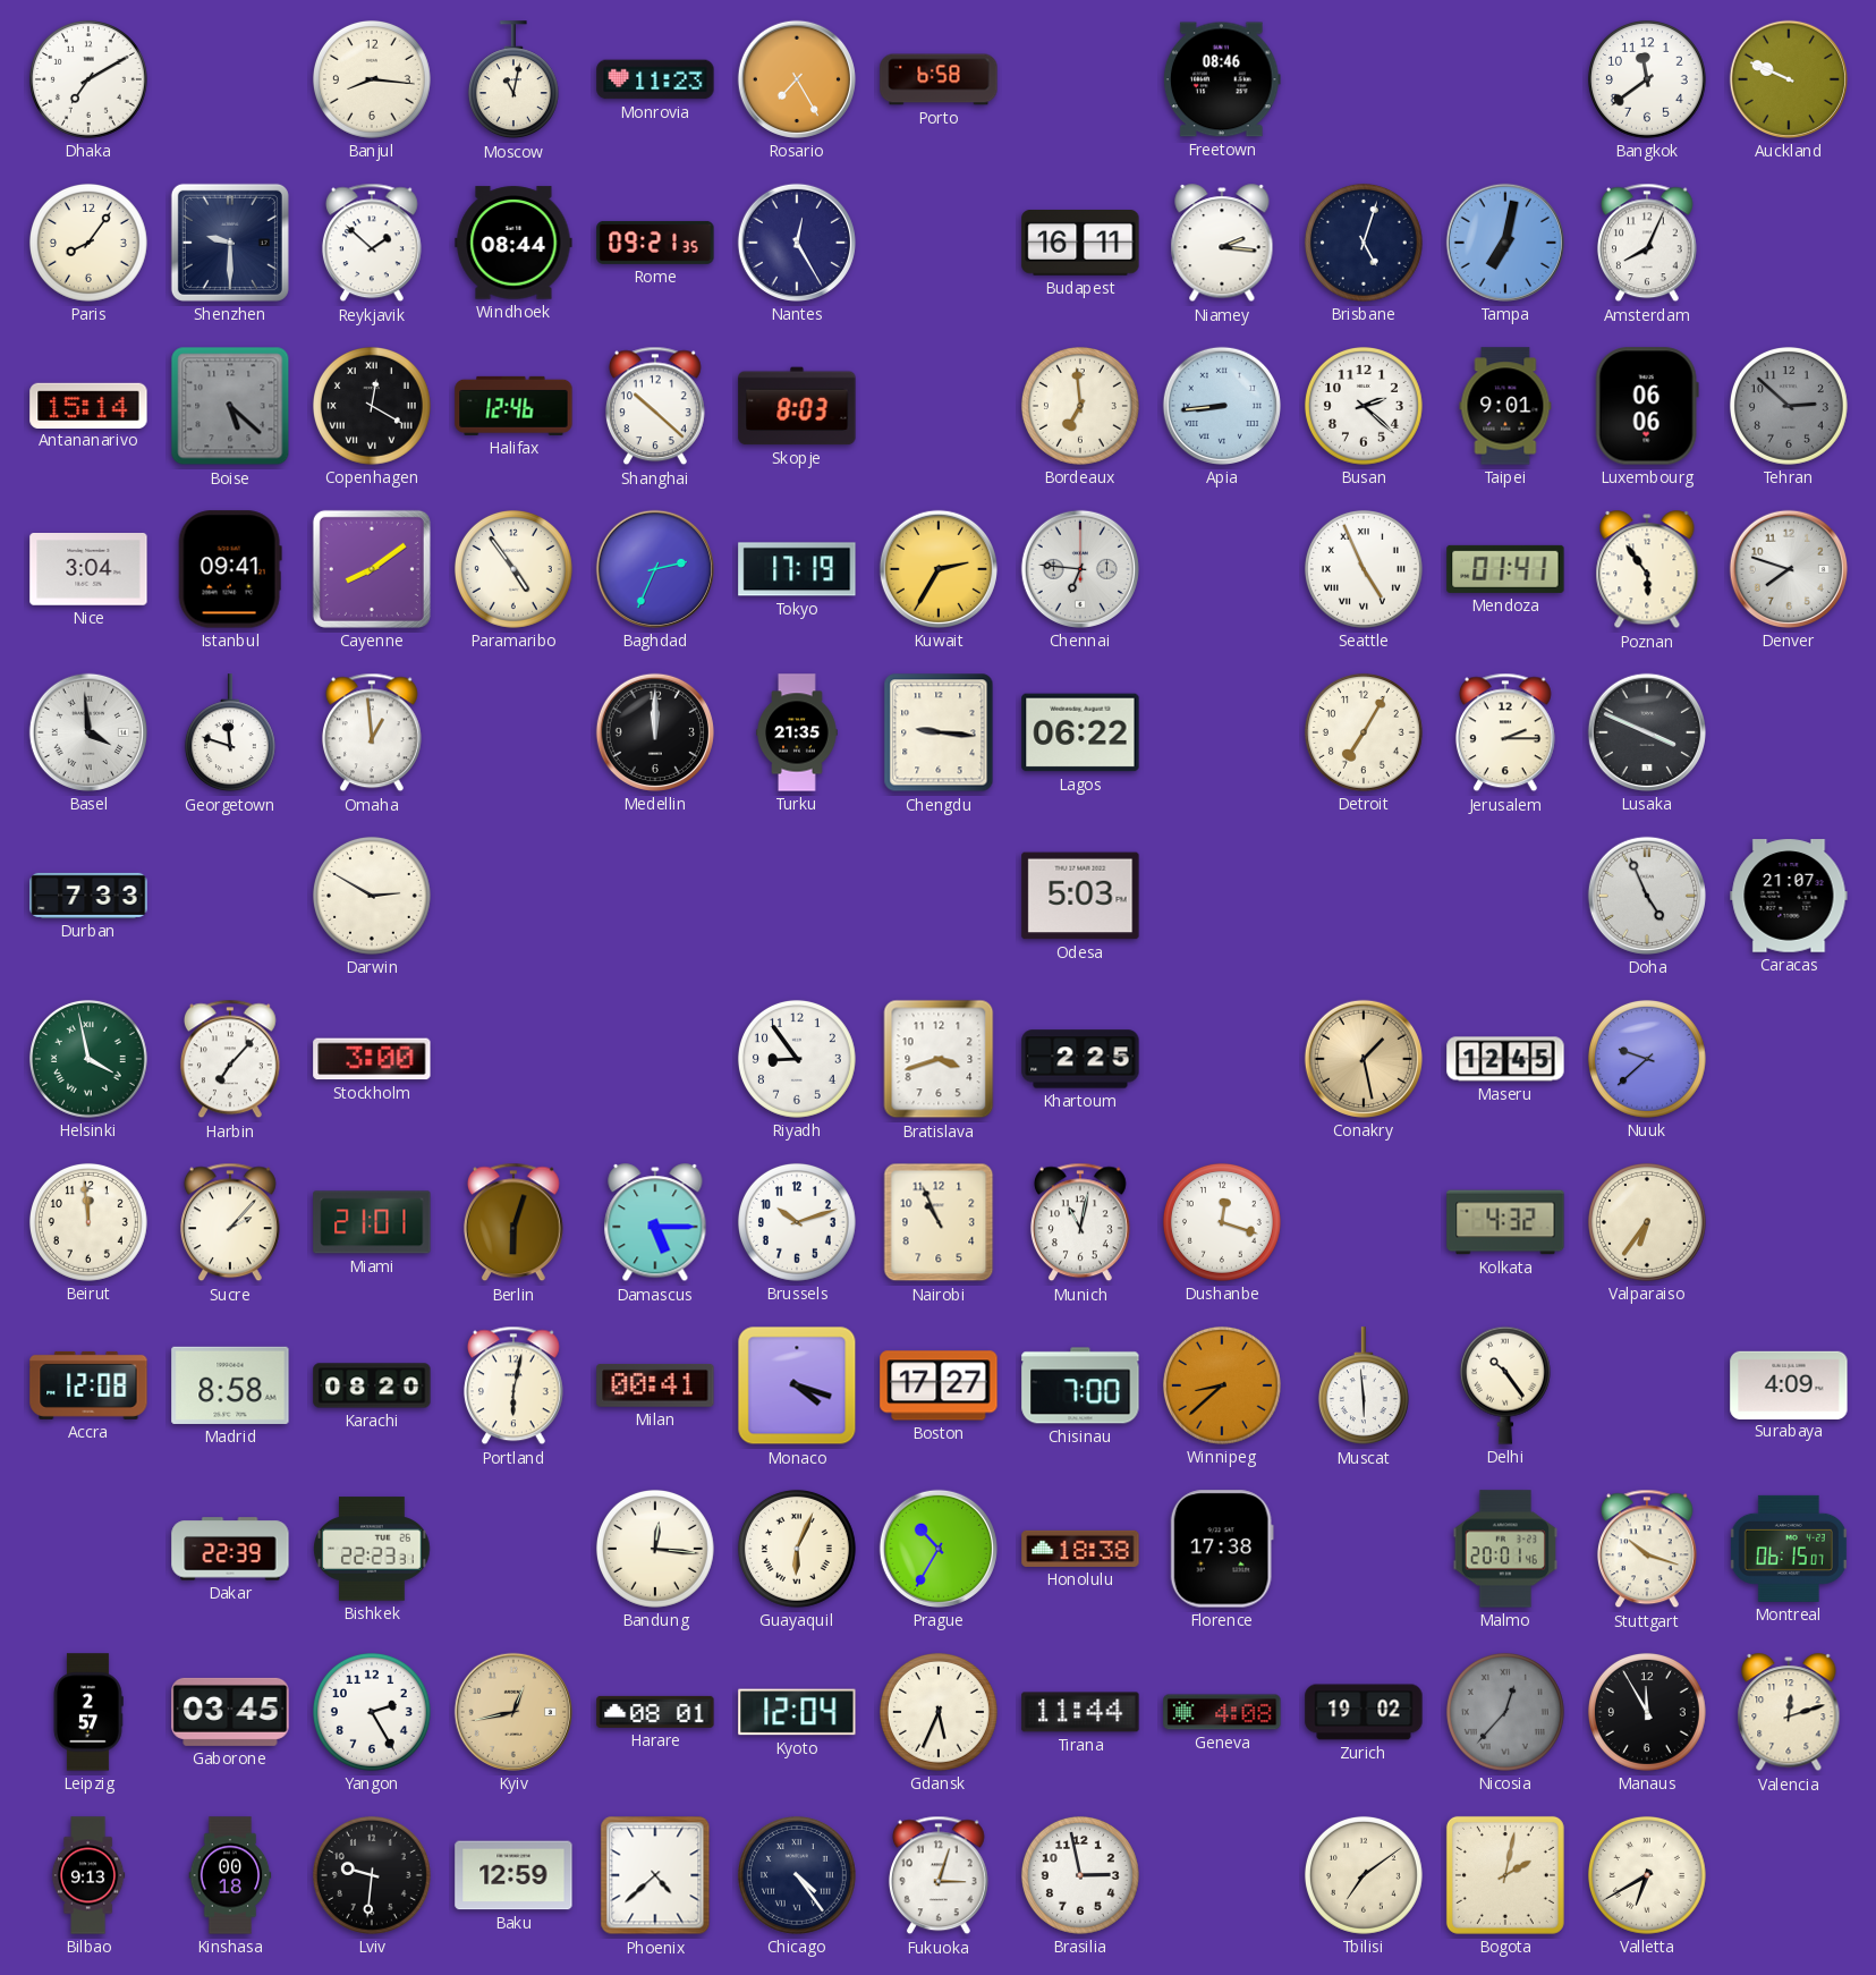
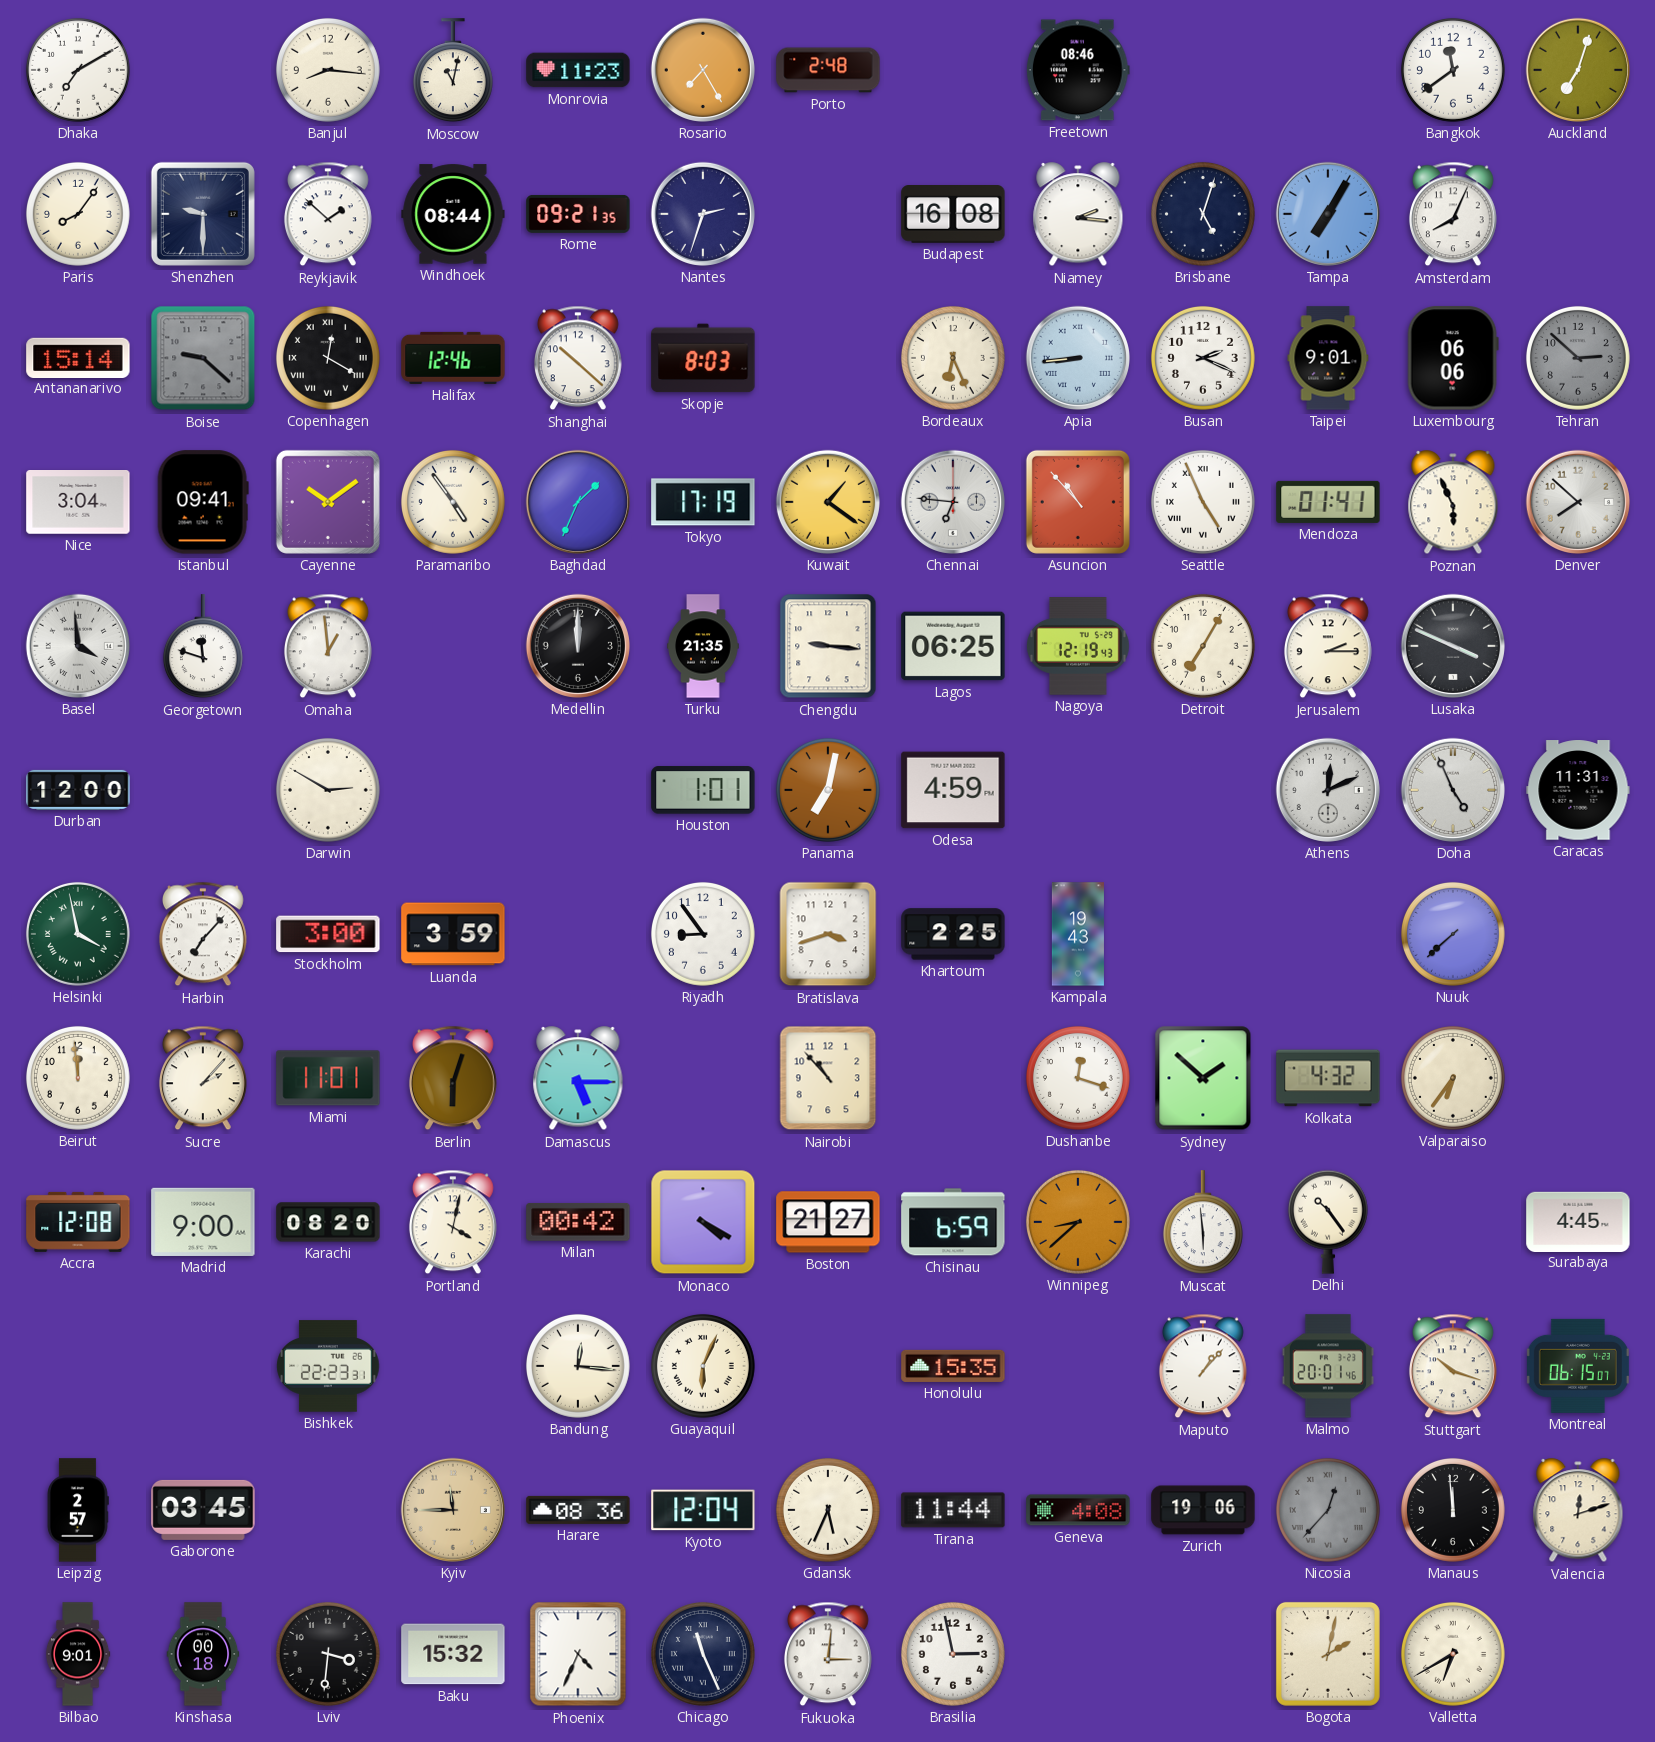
Porto: 6:58 -> 2:48 (828, 70)
Auckland: 9:49 -> 7:03 (1578, 70)
Nantes: 12:25 -> 2:33 (703, 214)
Budapest: 16:11 -> 16:08 (953, 215)
Tampa: 7:02 -> 7:05 (1328, 214)
Boise: 5:22 -> 9:22 (203, 358)
Bordeaux: 6:59 -> 6:26 (953, 358)
Busan: 2:22 -> 2:19 (1203, 358)
Cayenne: 8:09 -> 10:09 (328, 502)
Baghdad: 2:34 -> 1:34 (578, 502)
Kuwait: 2:35 -> 1:21 (828, 502)
Asuncion: none -> 10:53 (1078, 502)
Poznan: 5:54 -> 5:56 (1453, 503)
Denver: 7:48 -> 7:52 (1578, 502)
Lagos: 06:22 -> 06:25 (953, 646)
Nagoya: none -> 12:19 (1078, 646)
Durban: 7:33 -> 12:00 (78, 790)
Houston: none -> 1:01 (703, 790)
Panama: none -> 7:02 (828, 790)
Odesa: 5:03 -> 4:59 (953, 790)
Athens: none -> 12:11 (1328, 790)
Caracas: 21:07 -> 11:31 (1578, 790)
Luanda: none -> 3:59 (453, 934)
Kampala: none -> 19:43 (1078, 934)
Conakry: 1:28 -> none (1364, 1059)
Maseru: 12:45 -> none (1505, 1059)
Nuuk: 9:38 -> 7:38 (1453, 934)
Miami: 21:01 -> 11:01 (328, 1078)
Brussels: 10:12 -> none (797, 1222)
Nairobi: 10:56 -> 10:53 (828, 1078)
Munich: 11:02 -> none (1080, 1222)
Sydney: none -> 1:52 (1203, 1078)
Madrid: 8:58 -> 9:00 (203, 1222)
Portland: 6:02 -> 4:02 (453, 1222)
Milan: 00:41 -> 00:42 (578, 1222)
Monaco: 4:18 -> 4:20 (703, 1222)
Boston: 17:27 -> 21:27 (828, 1222)
Chisinau: 7:00 -> 6:59 (953, 1222)
Surabaya: 4:09 -> 4:45 (1578, 1221)
Dakar: 22:39 -> none (230, 1549)
Prague: 10:35 -> none (939, 1549)
Honolulu: 18:38 -> 15:35 (953, 1366)
Florence: 17:38 -> none (1222, 1549)
Maputo: none -> 1:07 (1203, 1366)
Yangon: 2:25 -> none (372, 1712)
Kyiv: 12:43 -> 11:45 (453, 1510)
Harare: 08:01 -> 08:36 (578, 1510)
Zurich: 19:02 -> 19:06 (1203, 1510)
Manaus: 11:55 -> 11:59 (1453, 1510)
Bilbao: 9:13 -> 9:01 (78, 1654)
Lviv: 9:31 -> 3:31 (328, 1654)
Baku: 12:59 -> 15:32 (453, 1654)
Phoenix: 4:38 -> 4:34 (578, 1654)
Chicago: 4:24 -> 11:26 (703, 1654)
Fukuoka: 3:03 -> 3:01 (828, 1654)
Tbilisi: 7:09 -> none (1364, 1875)
